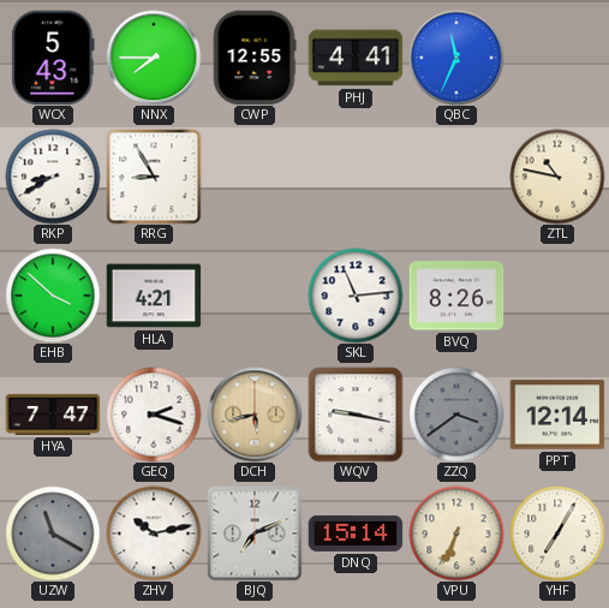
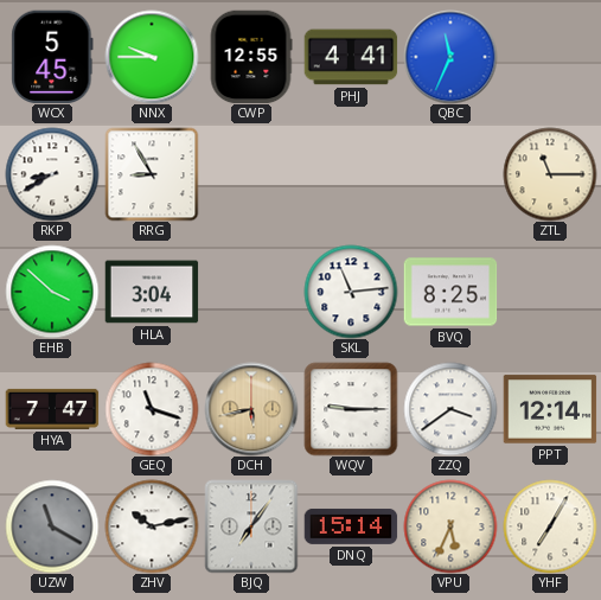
WCX: 5:43 -> 5:45 (52, 57)
NNX: 7:45 -> 9:45 (152, 57)
ZTL: 10:47 -> 11:15 (550, 174)
HLA: 4:21 -> 3:04 (152, 292)
BVQ: 8:26 -> 8:25 (450, 292)
GEQ: 2:18 -> 11:18 (152, 409)
WQV: 9:17 -> 9:15 (351, 409)
ZZQ dial: grey -> white (450, 409)
BJQ: 7:11 -> 7:06 (251, 526)
VPU: 6:34 -> 5:34 (450, 526)
